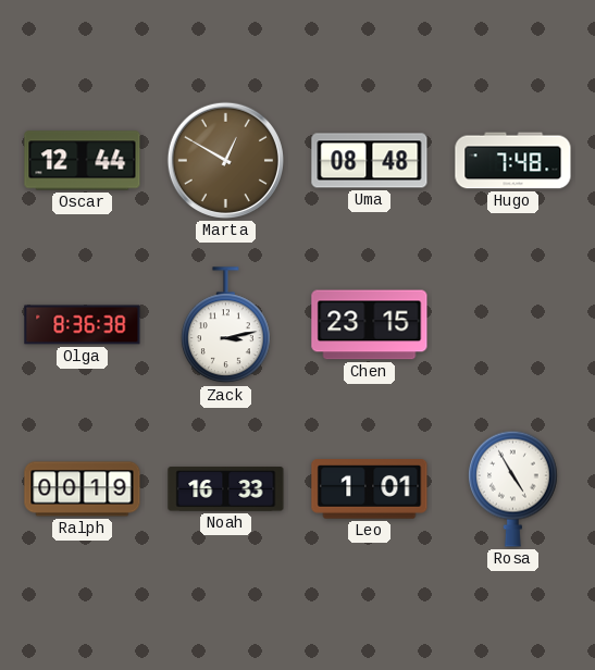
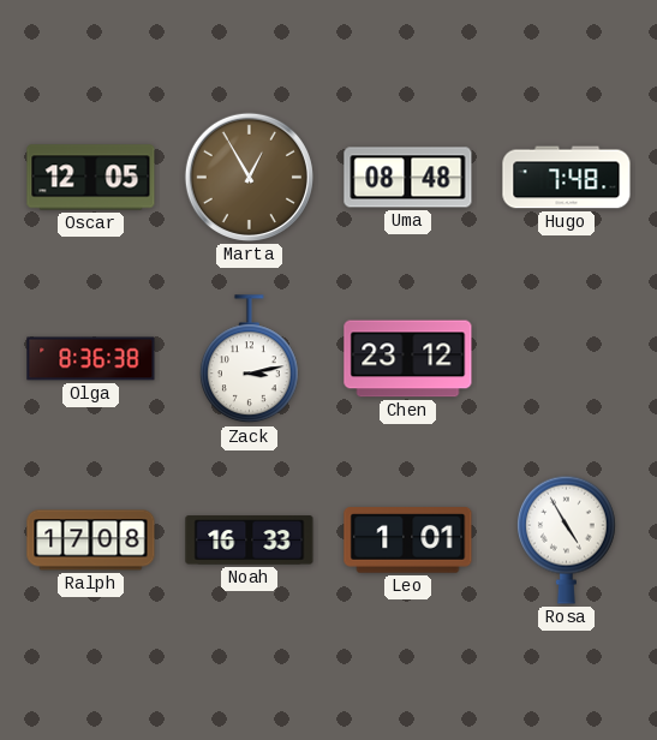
Oscar: 12:44 -> 12:05 (91, 178)
Marta: 12:50 -> 12:55 (249, 177)
Chen: 23:15 -> 23:12 (408, 359)
Ralph: 00:19 -> 17:08 (91, 541)
